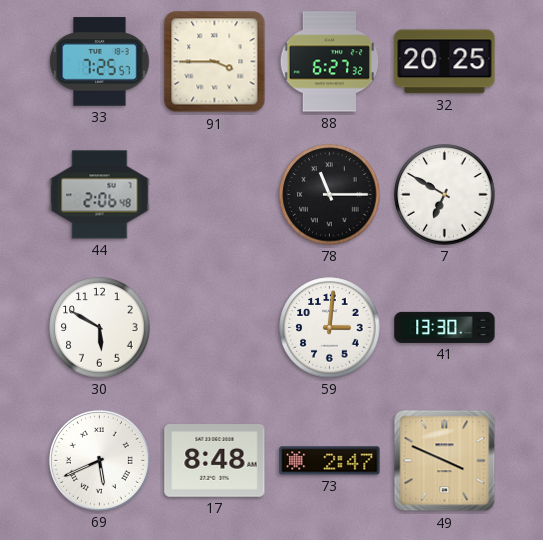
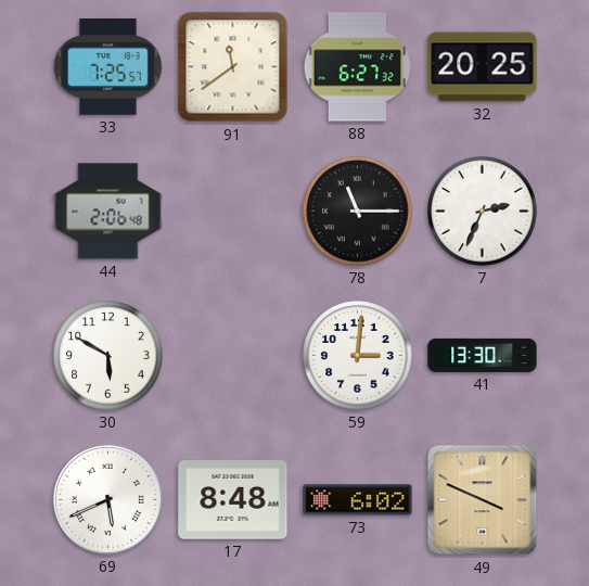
91: 3:45 -> 11:39 (233, 67)
7: 6:50 -> 2:34 (483, 212)
73: 2:47 -> 6:02 (358, 500)
